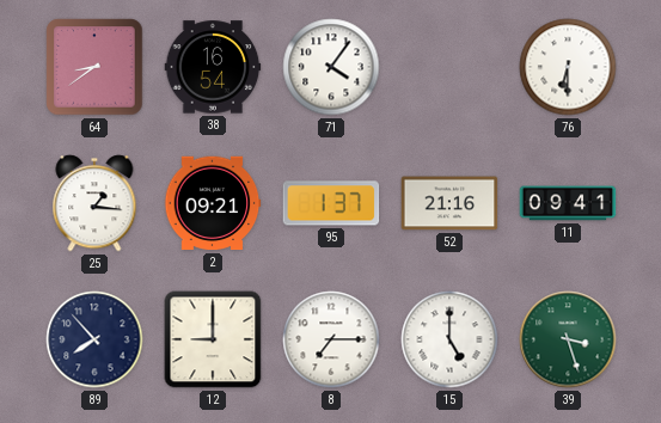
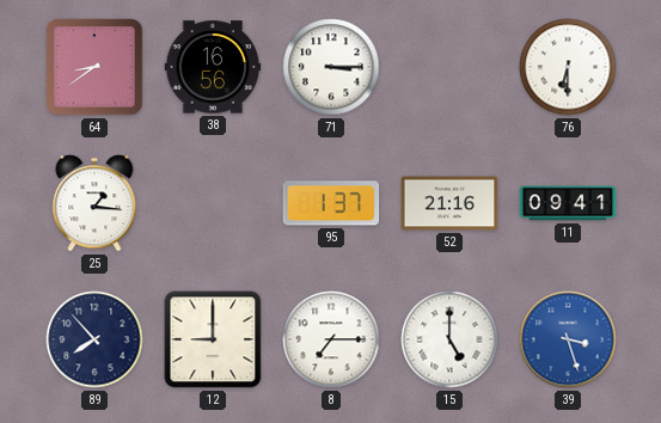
38: 16:54 -> 16:56 (213, 67)
71: 4:06 -> 3:15 (331, 67)
2: 09:21 -> none (213, 203)
39 dial: green -> blue (568, 339)
